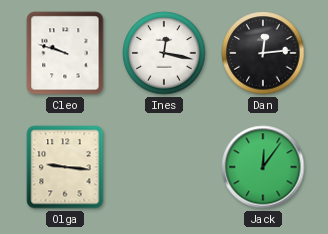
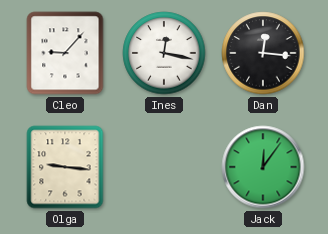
Cleo: 9:48 -> 9:07 (65, 53)
Dan: 12:14 -> 12:16 (263, 53)
